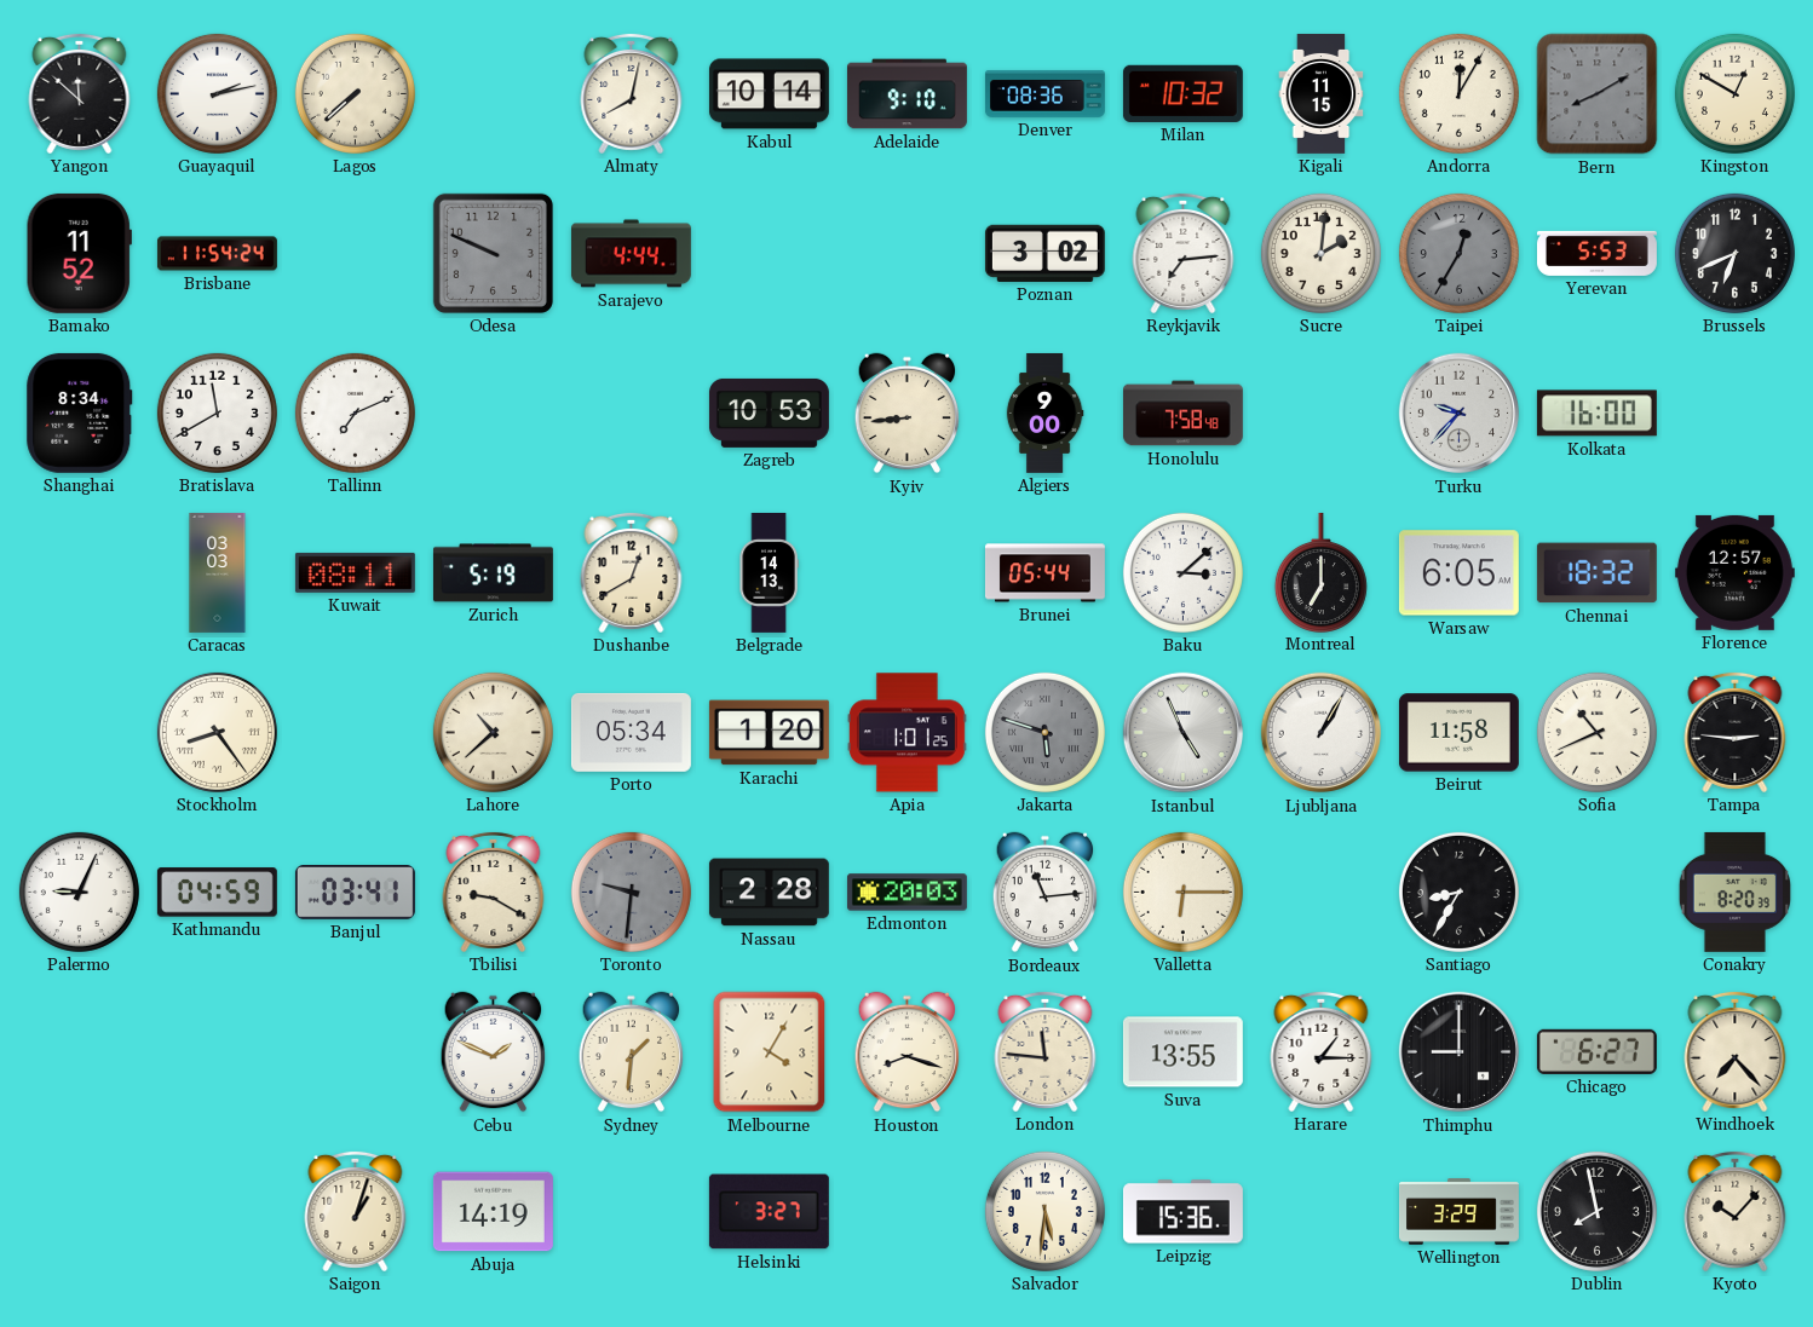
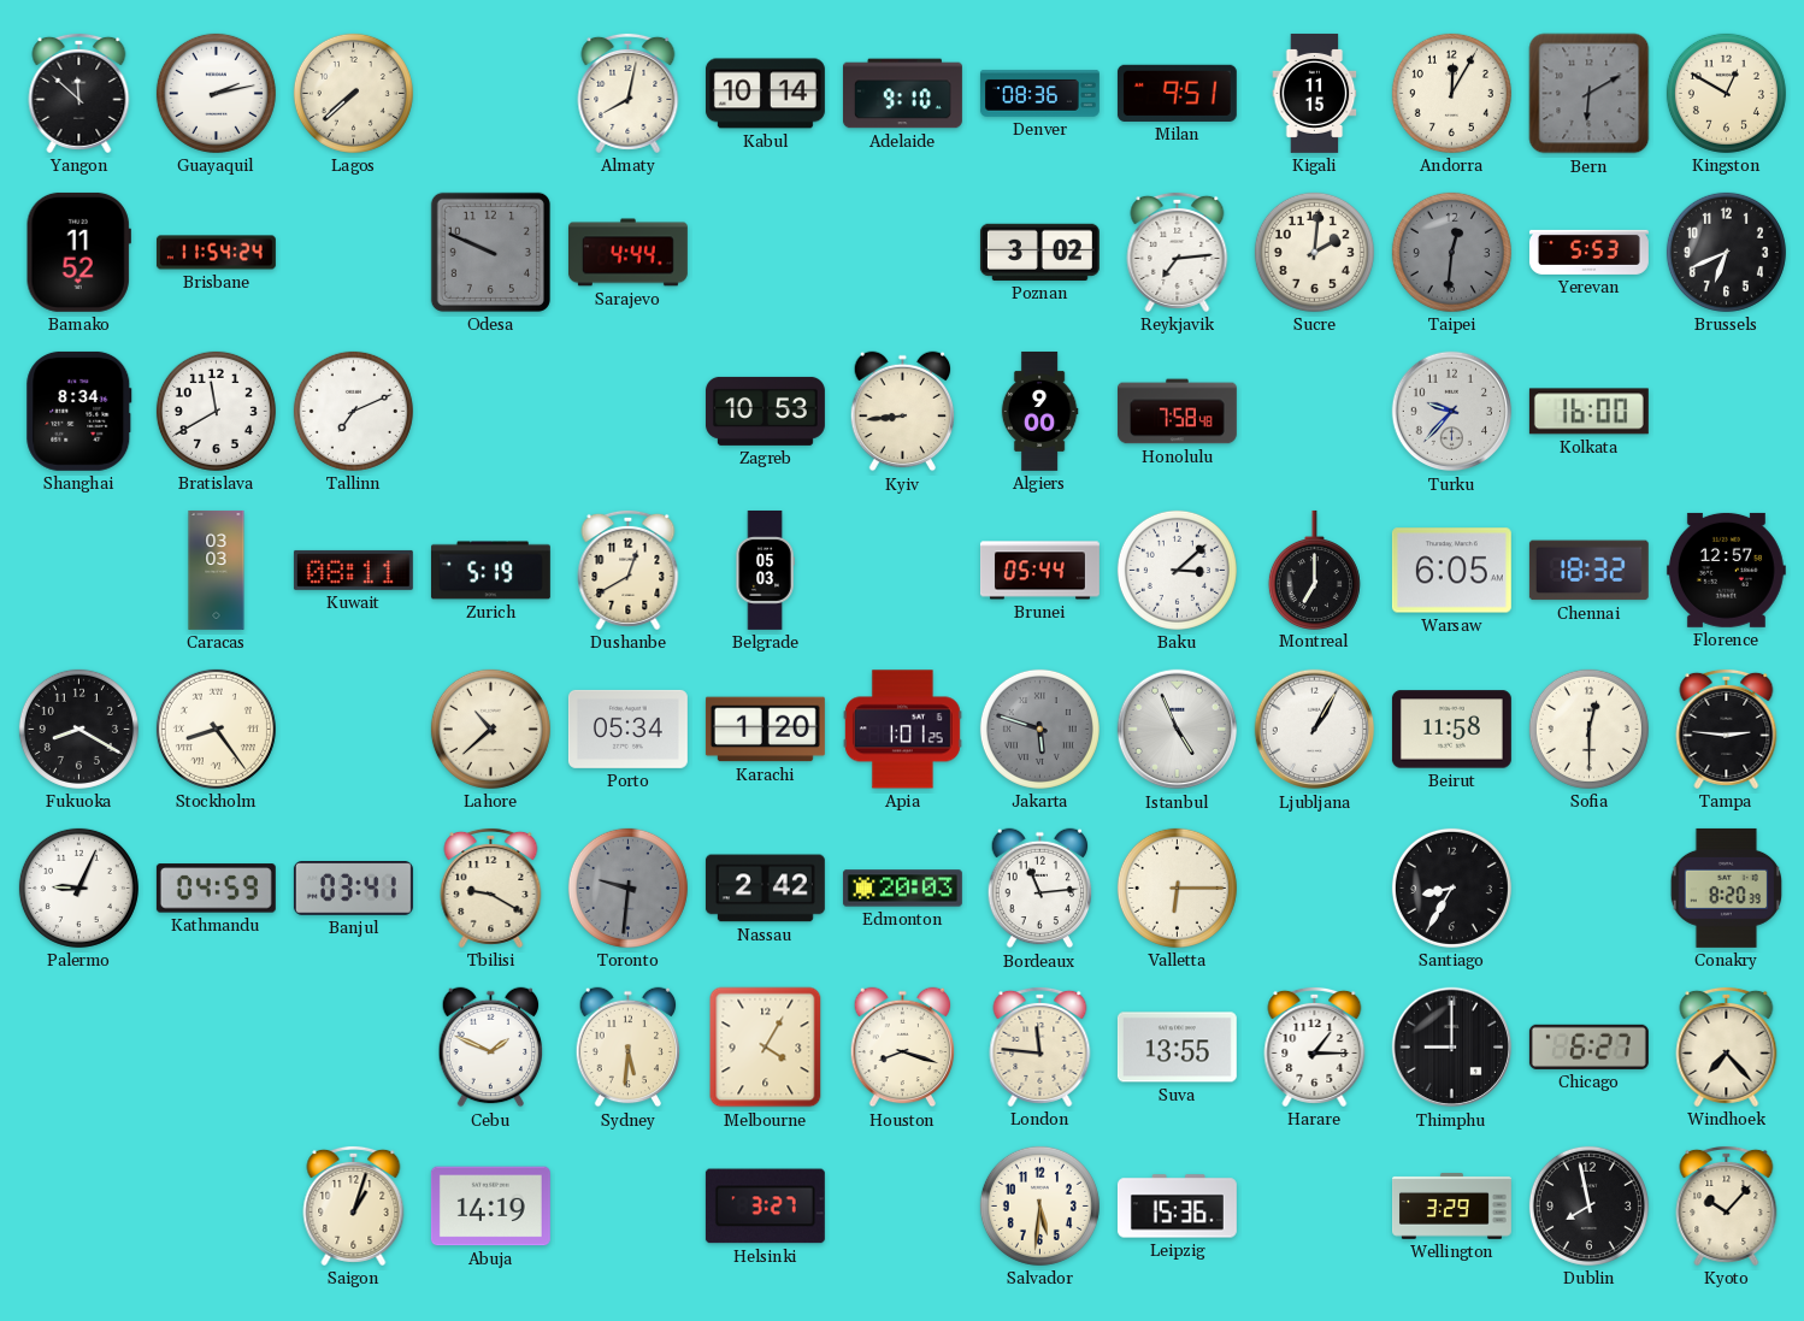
Milan: 10:32 -> 9:51 (1177, 93)
Bern: 8:10 -> 6:10 (1590, 94)
Taipei: 12:35 -> 12:31 (1451, 252)
Belgrade: 14:13 -> 05:03 (765, 570)
Fukuoka: none -> 8:20 (78, 729)
Sofia: 10:41 -> 12:30 (1588, 729)
Nassau: 2:28 -> 2:42 (765, 889)
Sydney: 1:31 -> 5:31 (629, 1048)
